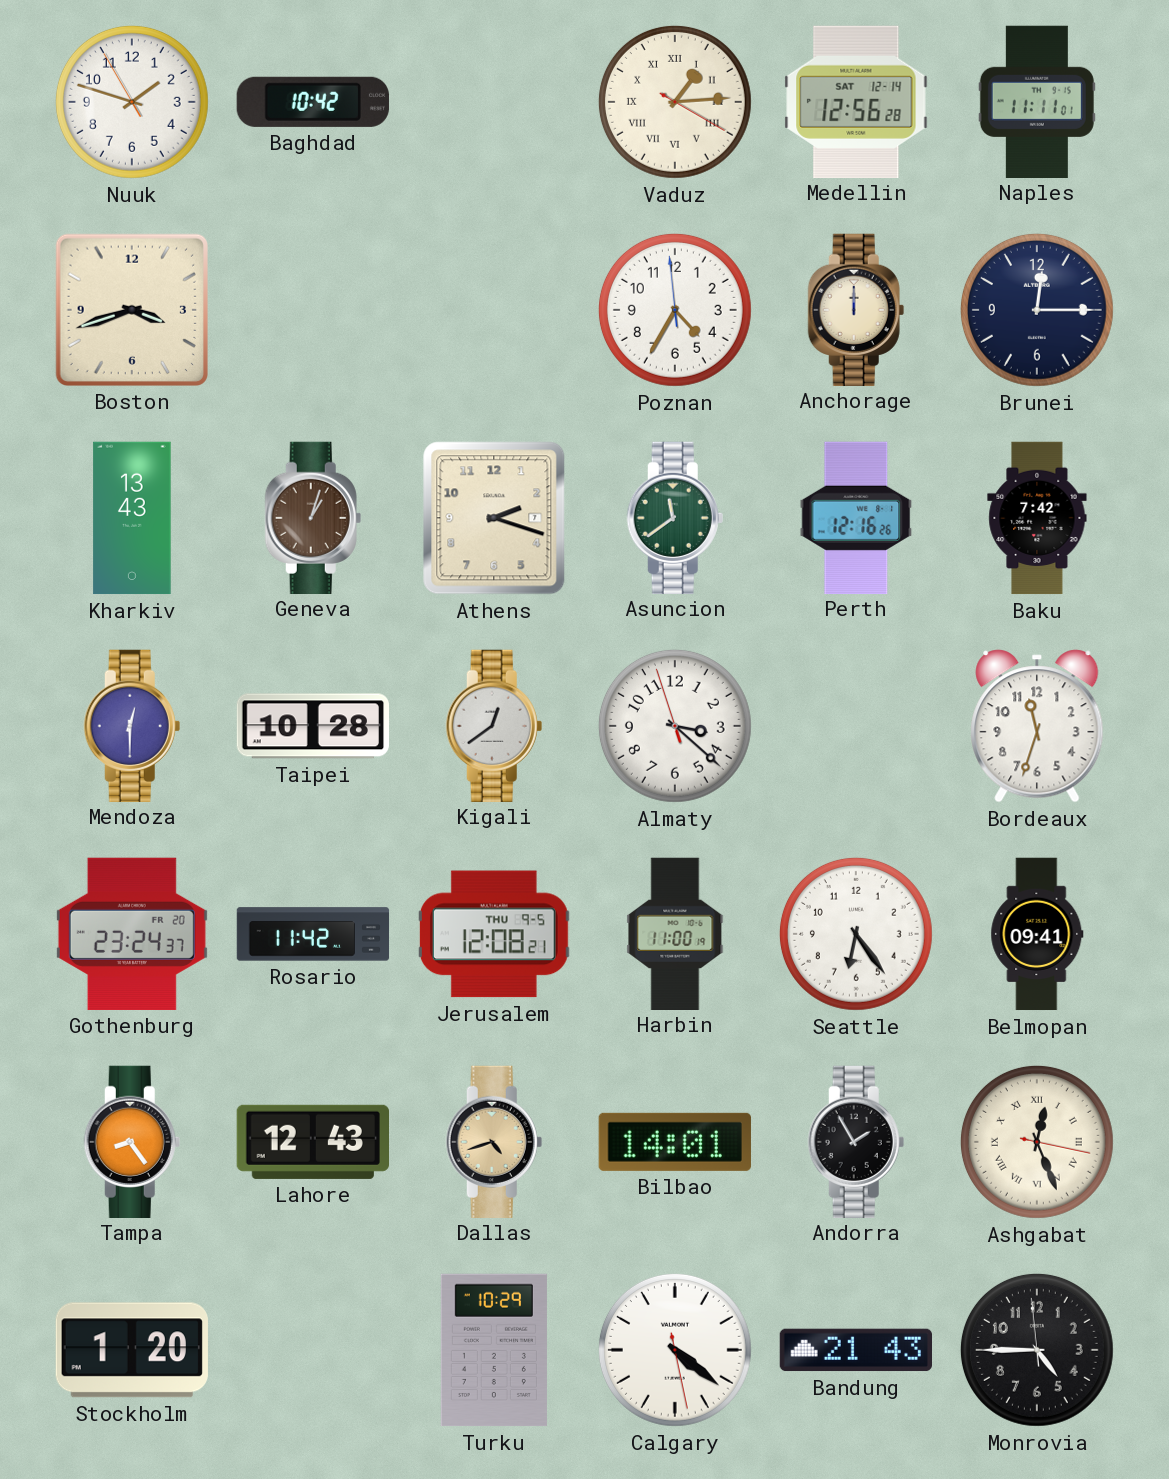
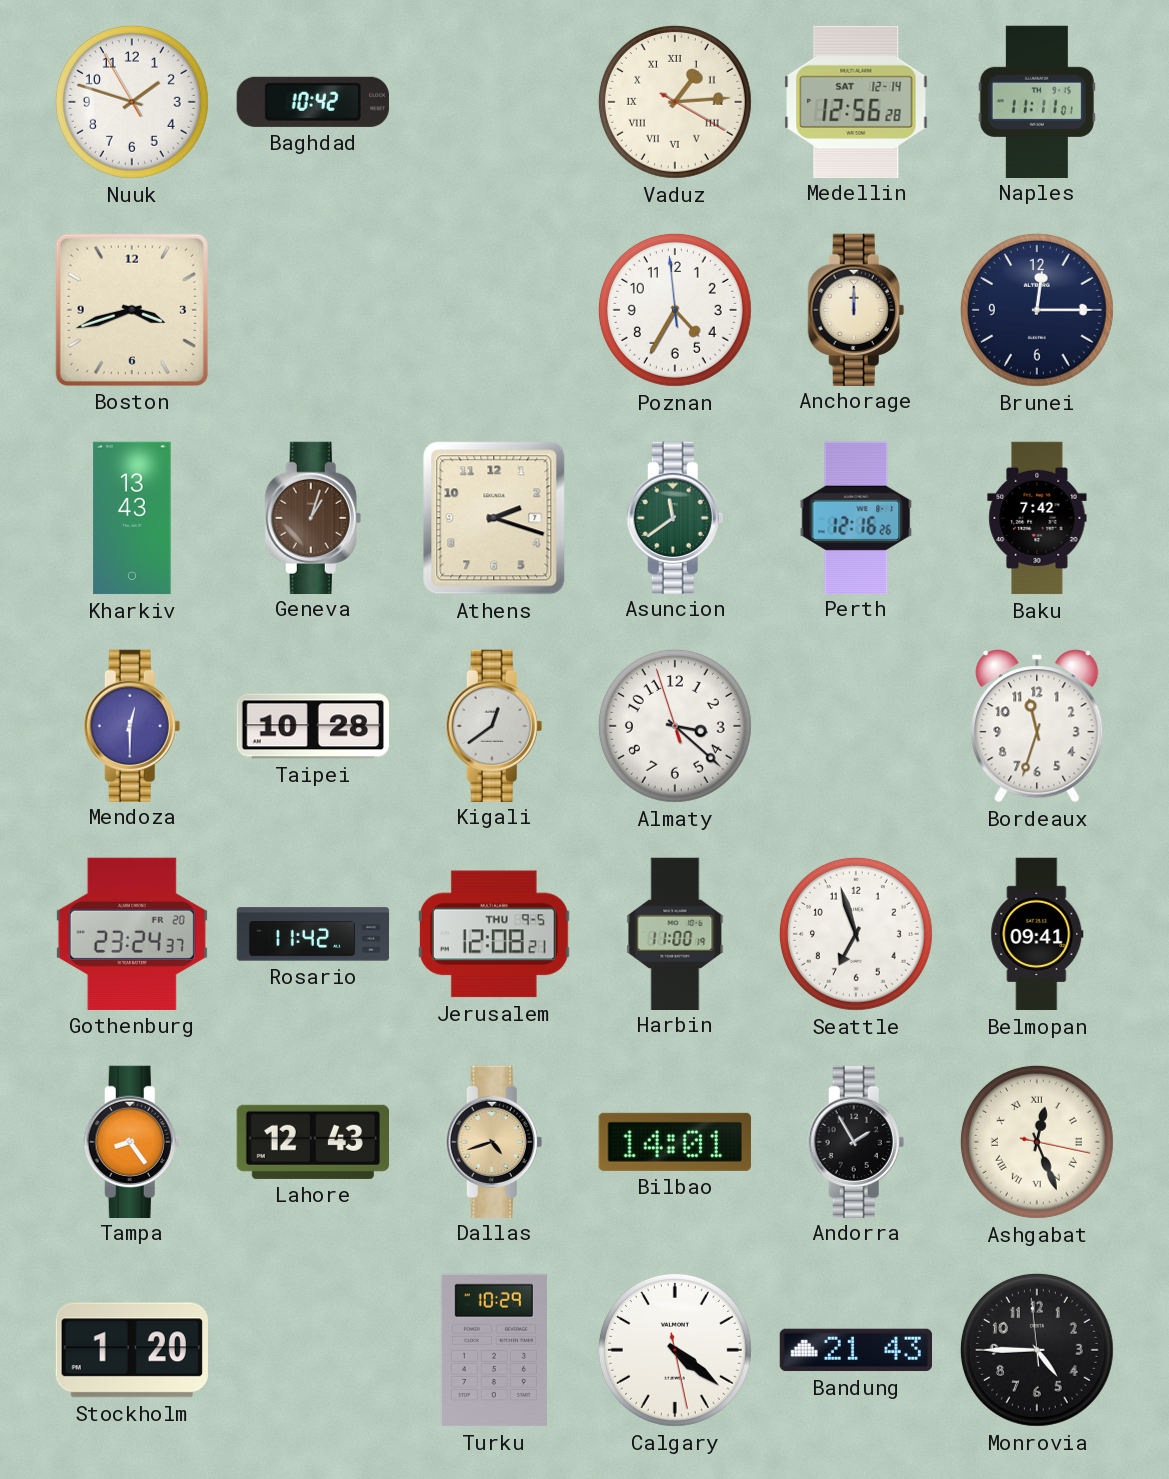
Seattle: 6:24 -> 6:57 (856, 934)
